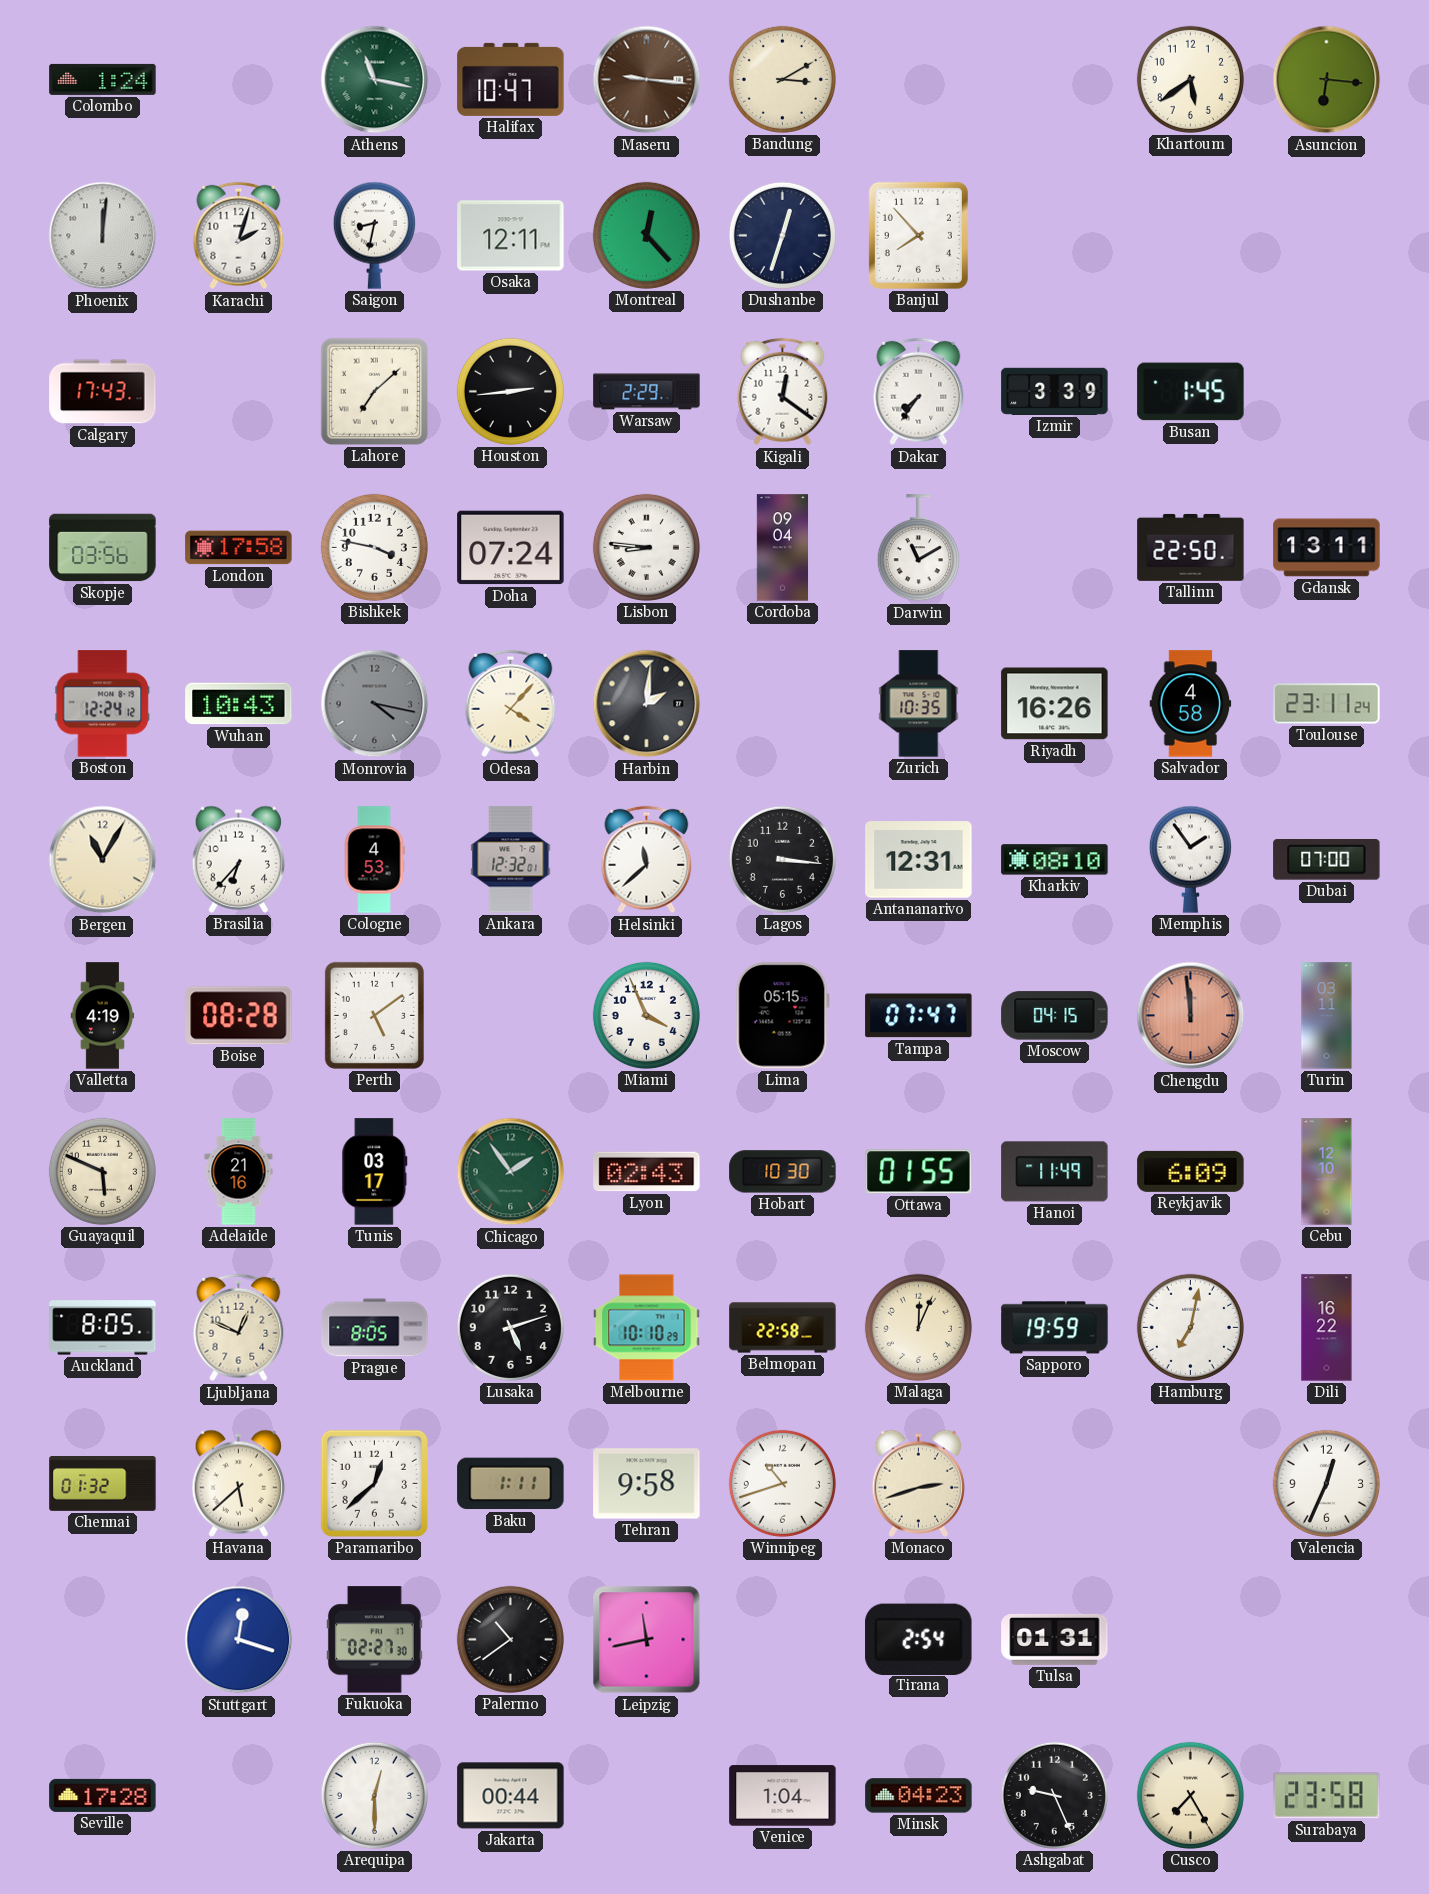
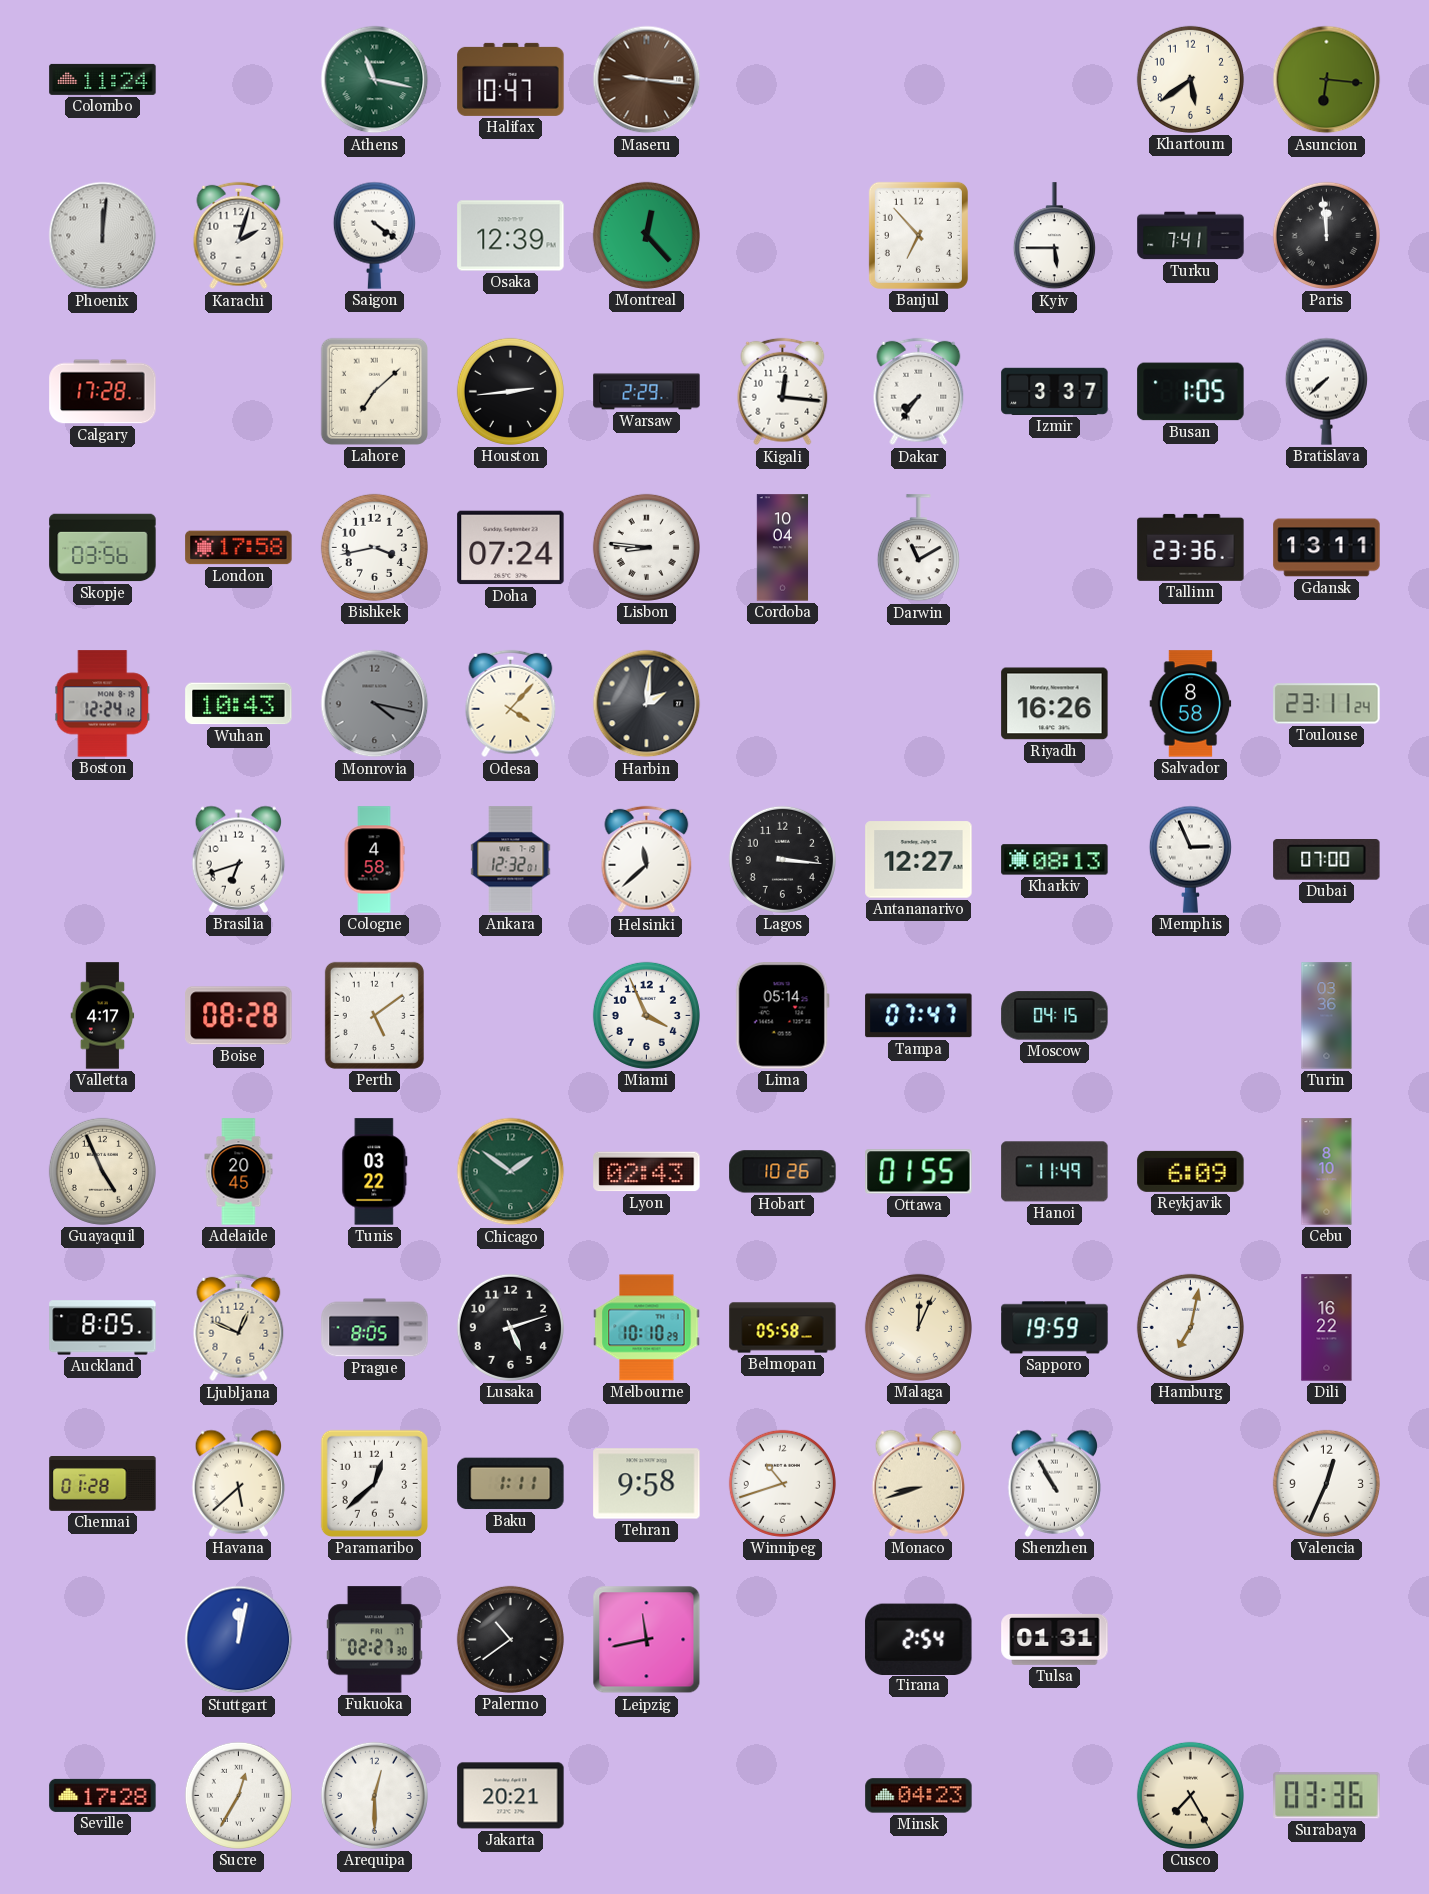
Colombo: 1:24 -> 11:24 (103, 79)
Bandung: 3:10 -> none (782, 79)
Saigon: 8:32 -> 4:21 (374, 235)
Osaka: 12:11 -> 12:39 (511, 236)
Dushanbe: 12:33 -> none (782, 235)
Banjul: 7:53 -> 6:53 (918, 235)
Kyiv: none -> 5:45 (1054, 236)
Turku: none -> 7:41 (1191, 236)
Paris: none -> 11:59 (1326, 235)
Calgary: 17:43 -> 17:28 (103, 392)
Kigali: 12:21 -> 12:16 (783, 392)
Izmir: 3:39 -> 3:37 (1055, 391)
Busan: 1:45 -> 1:05 (1191, 392)
Bratislava: none -> 7:38 (1326, 391)
Bishkek: 3:47 -> 3:43 (374, 547)
Cordoba: 09:04 -> 10:04 (783, 548)
Tallinn: 22:50 -> 23:36 (1191, 547)
Zurich: 10:35 -> none (919, 704)
Salvador: 4:58 -> 8:58 (1191, 704)
Bergen: 11:05 -> none (103, 860)
Brasilia: 6:37 -> 6:42 (239, 859)
Cologne: 4:53 -> 4:58 (374, 860)
Antananarivo: 12:31 -> 12:27 (919, 860)
Kharkiv: 08:10 -> 08:13 (1055, 860)
Memphis: 1:54 -> 2:56 (1190, 859)
Valletta: 4:19 -> 4:17 (103, 1016)
Lima: 05:15 -> 05:14 (782, 1016)
Chengdu: 11:59 -> none (1191, 1016)
Turin: 03:11 -> 03:36 (1327, 1016)
Guayaquil: 5:49 -> 4:56 (102, 1171)
Adelaide: 21:16 -> 20:45 (239, 1172)
Tunis: 03:17 -> 03:22 (375, 1172)
Chicago: 1:54 -> 1:51 (511, 1172)
Hobart: 10:30 -> 10:26 (783, 1172)
Cebu: 12:10 -> 8:10 (1327, 1172)
Belmopan: 22:58 -> 05:58 (783, 1328)
Chennai: 01:32 -> 01:28 (103, 1484)
Monaco: 2:42 -> 8:42 (919, 1483)
Shenzhen: none -> 10:55 (1055, 1483)
Stuttgart: 12:18 -> 12:02 (239, 1640)
Sucre: none -> 12:35 (238, 1795)
Jakarta: 00:44 -> 20:21 (511, 1796)
Venice: 1:04 -> none (783, 1796)
Ashgabat: 9:26 -> none (1054, 1795)
Surabaya: 23:58 -> 03:36 (1327, 1796)
